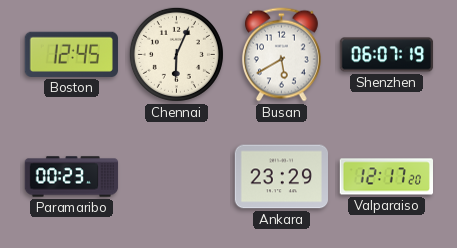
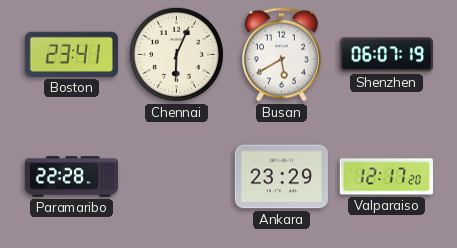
Boston: 12:45 -> 23:41 (71, 54)
Paramaribo: 00:23 -> 22:28 (72, 177)
